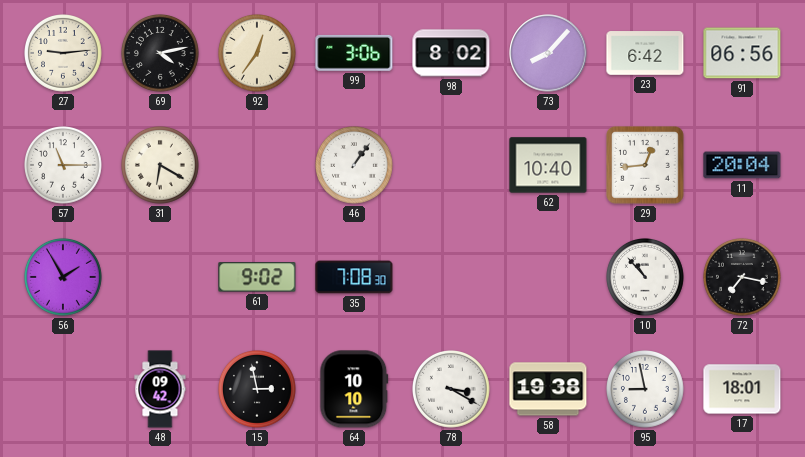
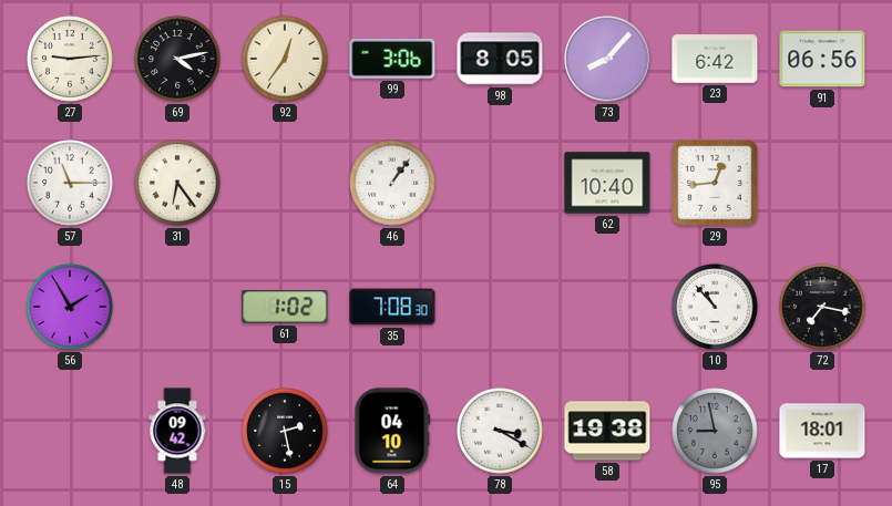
98: 8:02 -> 8:05 (500, 59)
31: 6:20 -> 6:24 (178, 184)
11: 20:04 -> none (742, 165)
61: 9:02 -> 1:02 (285, 307)
15: 2:58 -> 2:28 (286, 432)
64: 10:10 -> 04:10 (392, 431)
95 dial: white -> grey (716, 432)
